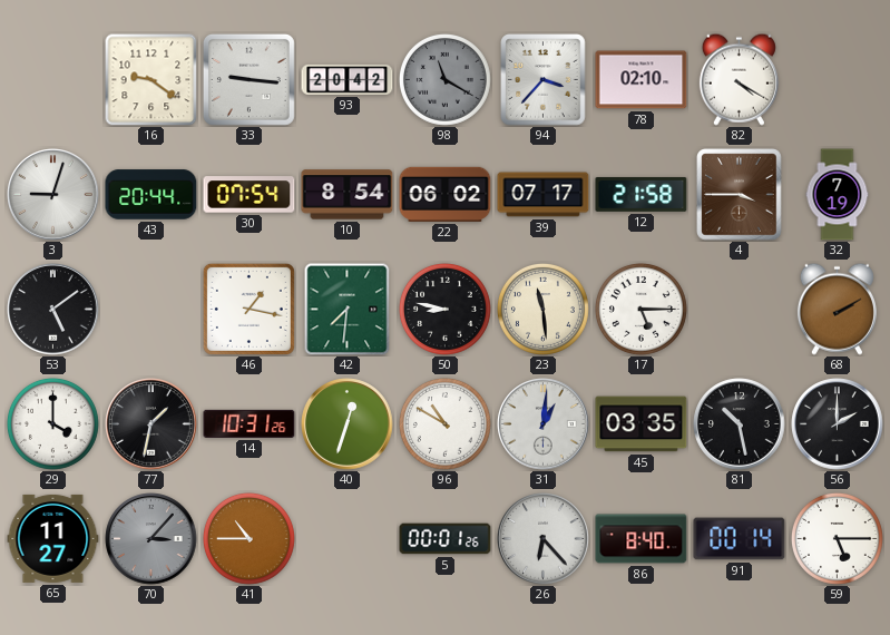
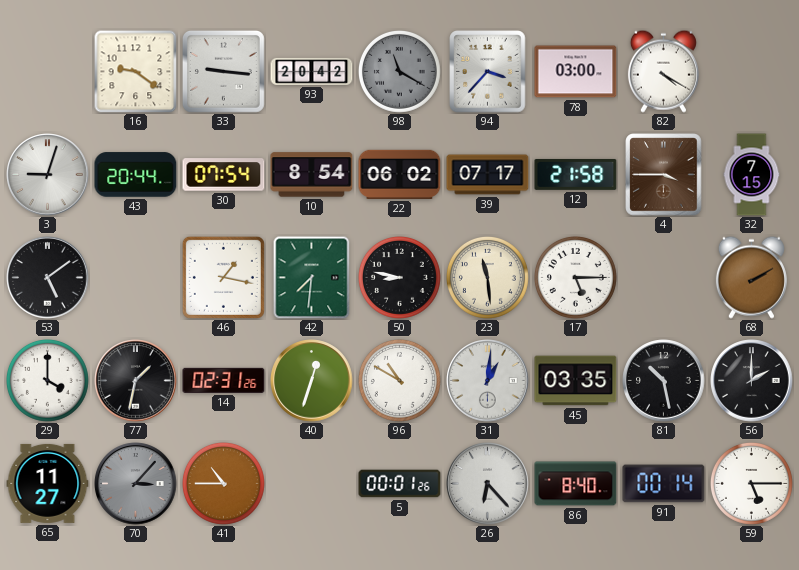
78: 02:10 -> 03:00 (576, 72)
32: 7:19 -> 7:15 (752, 175)
14: 10:31 -> 02:31 (224, 380)
